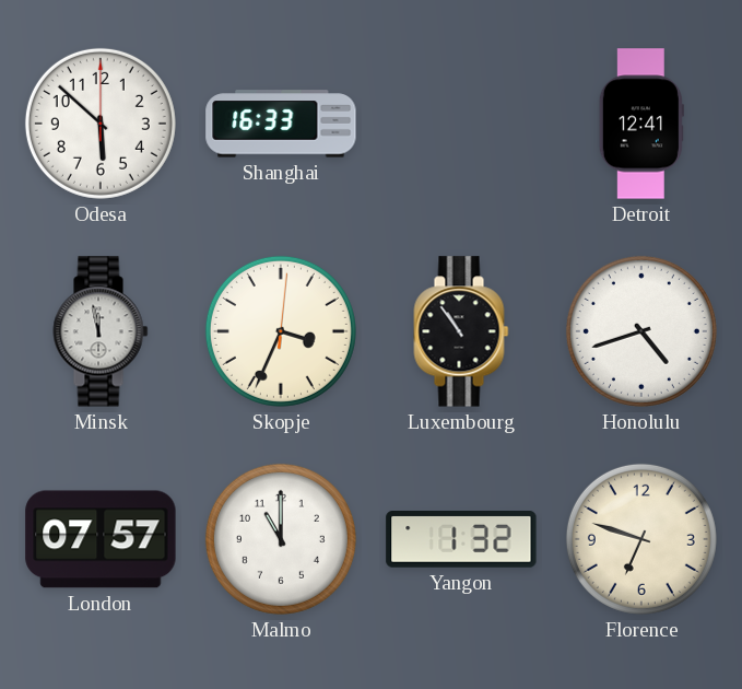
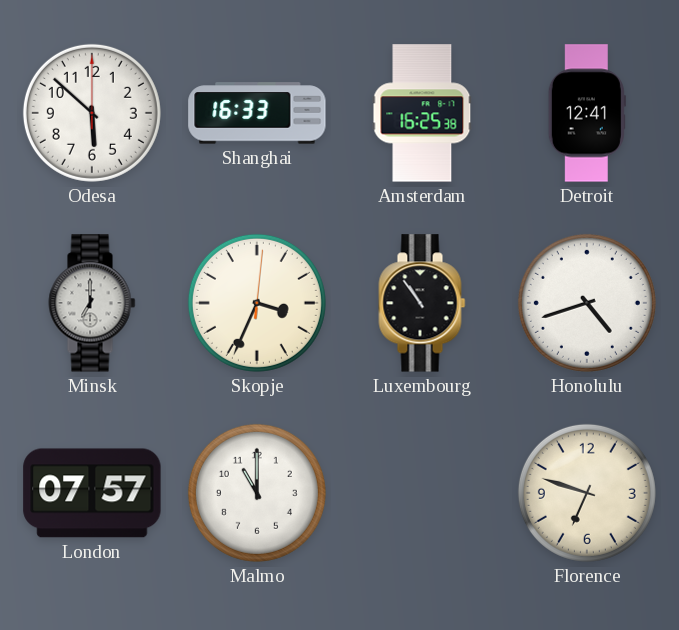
Amsterdam: none -> 16:25 (422, 113)
Minsk: 11:58 -> 7:00 (92, 303)
Yangon: 1:32 -> none (461, 540)
